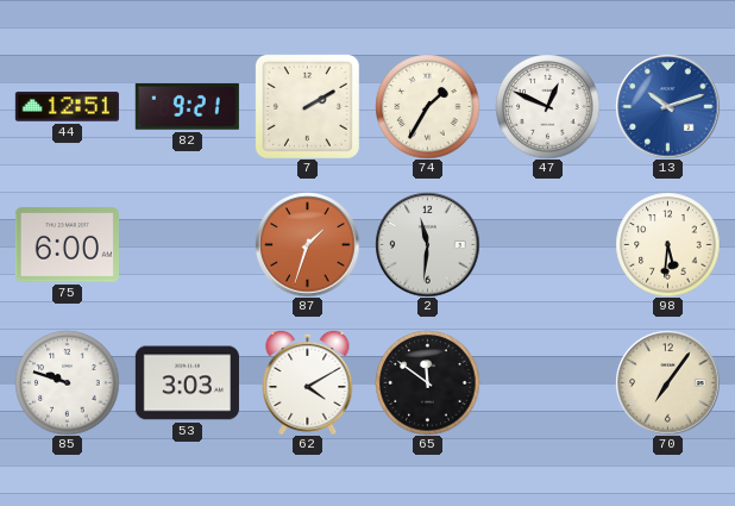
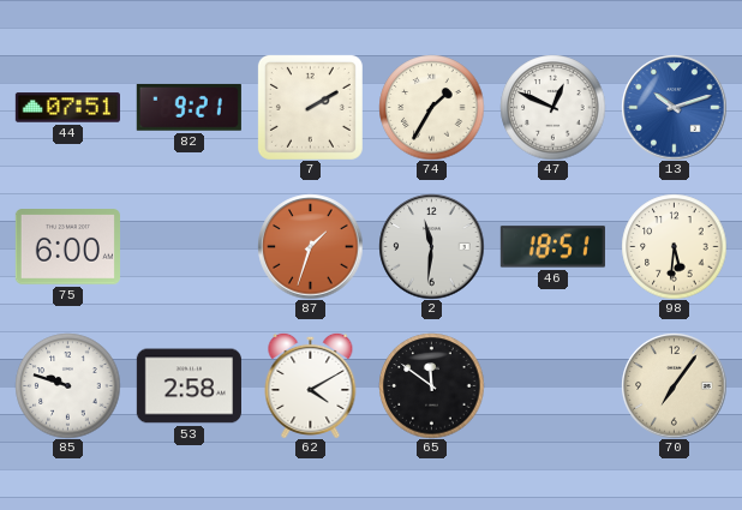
44: 12:51 -> 07:51 (67, 108)
46: none -> 18:51 (552, 247)
53: 3:03 -> 2:58 (189, 386)
